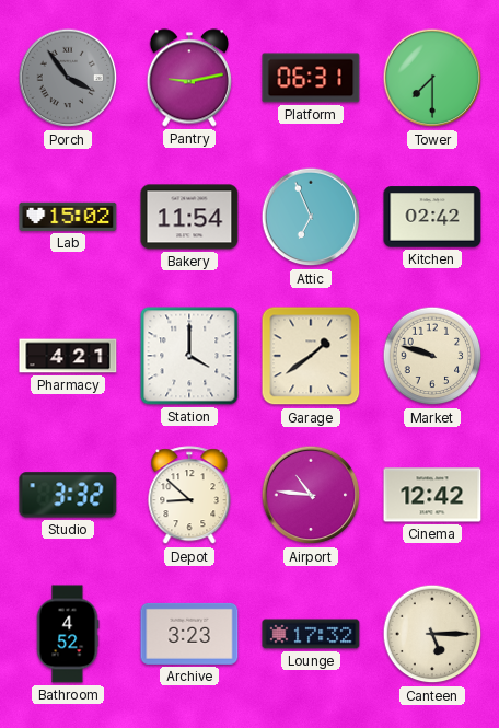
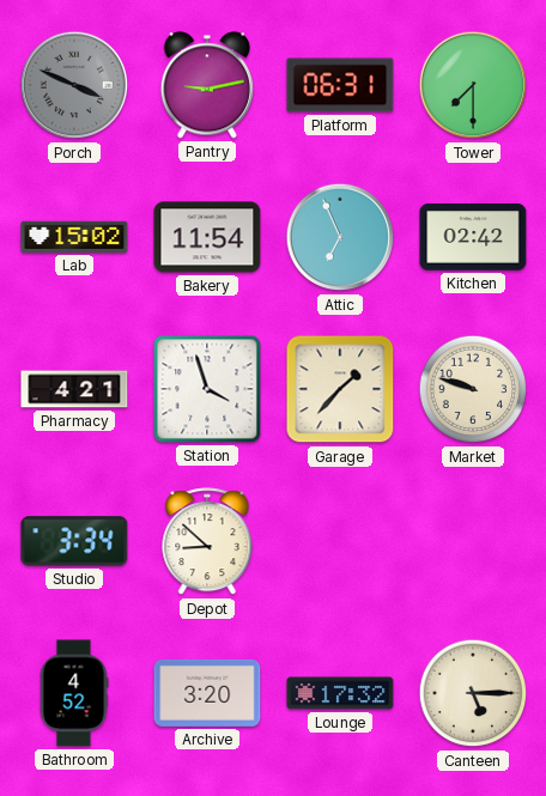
Porch: 3:54 -> 3:49 (74, 85)
Station: 4:00 -> 3:57 (207, 389)
Garage: 1:39 -> 1:37 (340, 389)
Studio: 3:32 -> 3:34 (74, 541)
Airport: 10:46 -> none (311, 495)
Cinema: 12:42 -> none (432, 495)
Archive: 3:23 -> 3:20 (207, 693)
